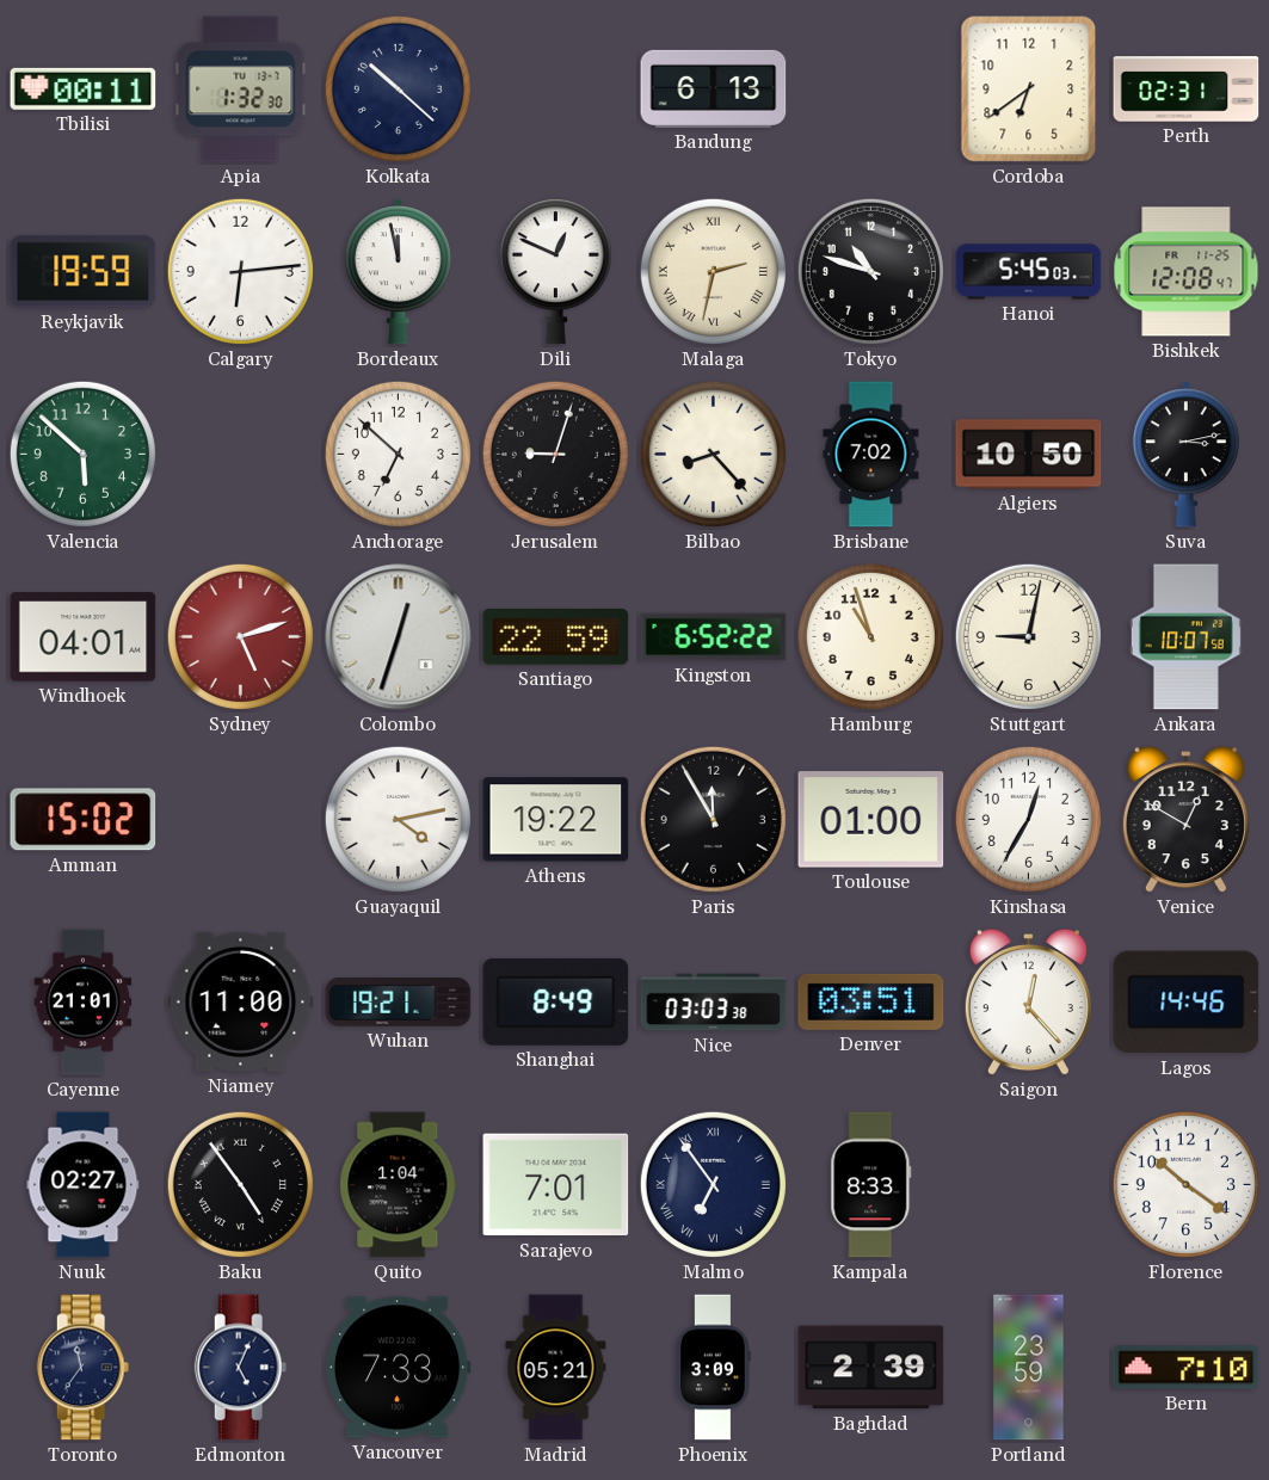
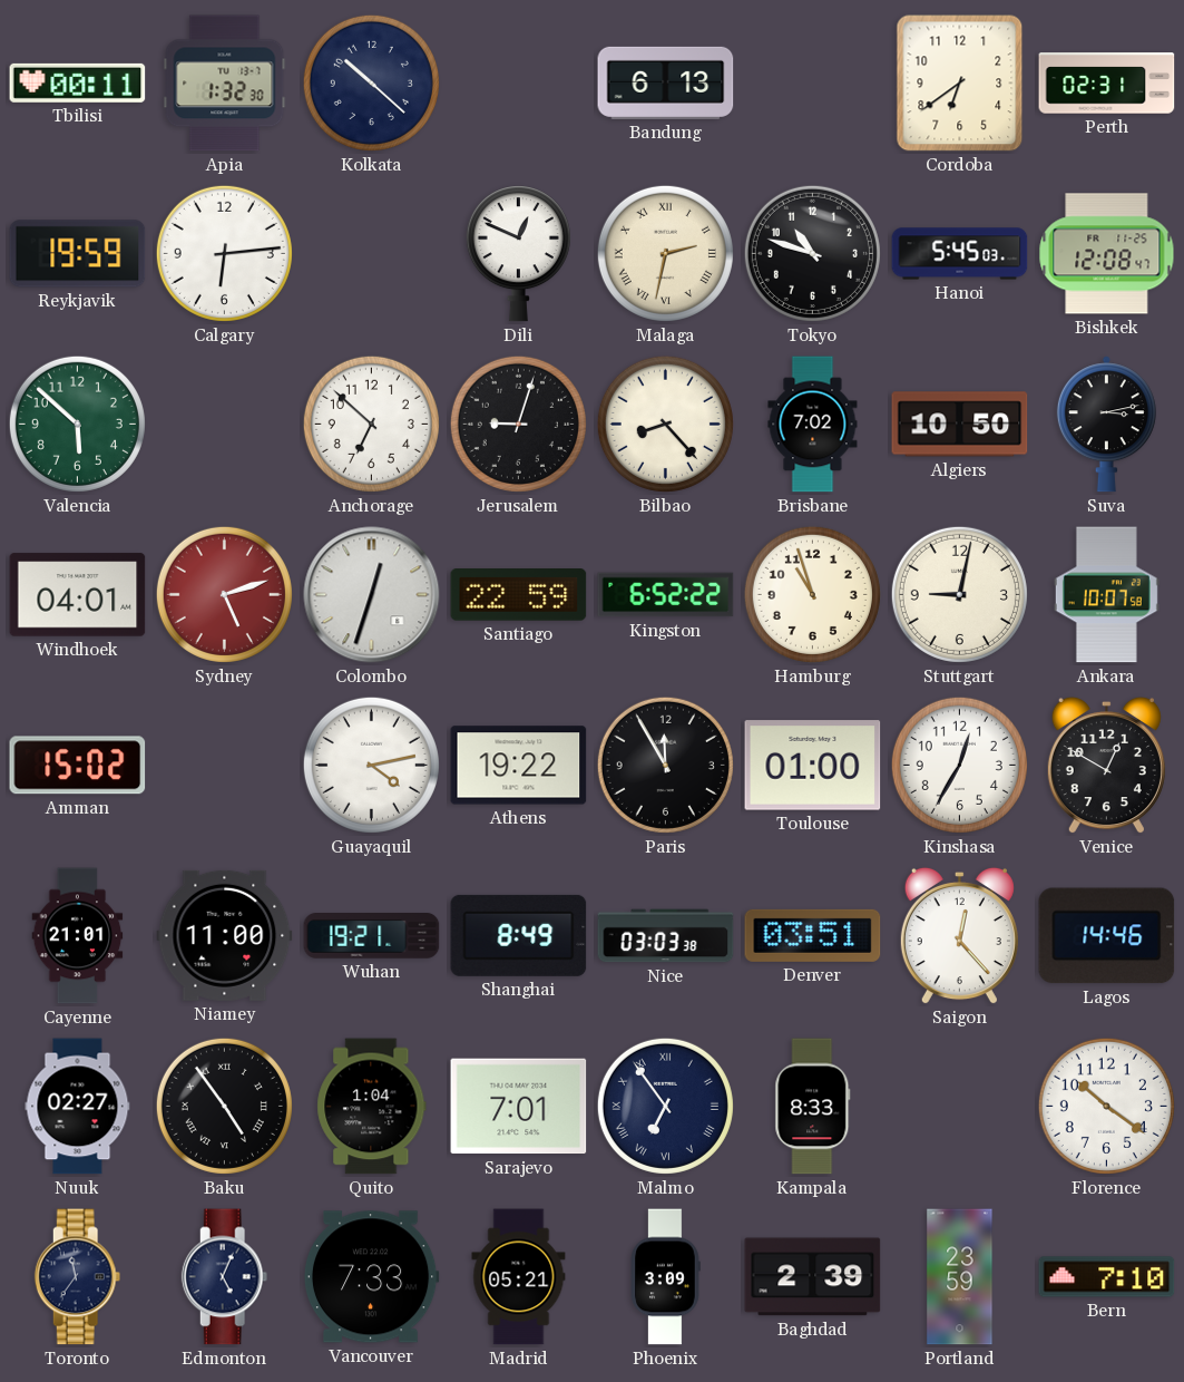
Bordeaux: 11:58 -> none (398, 272)
